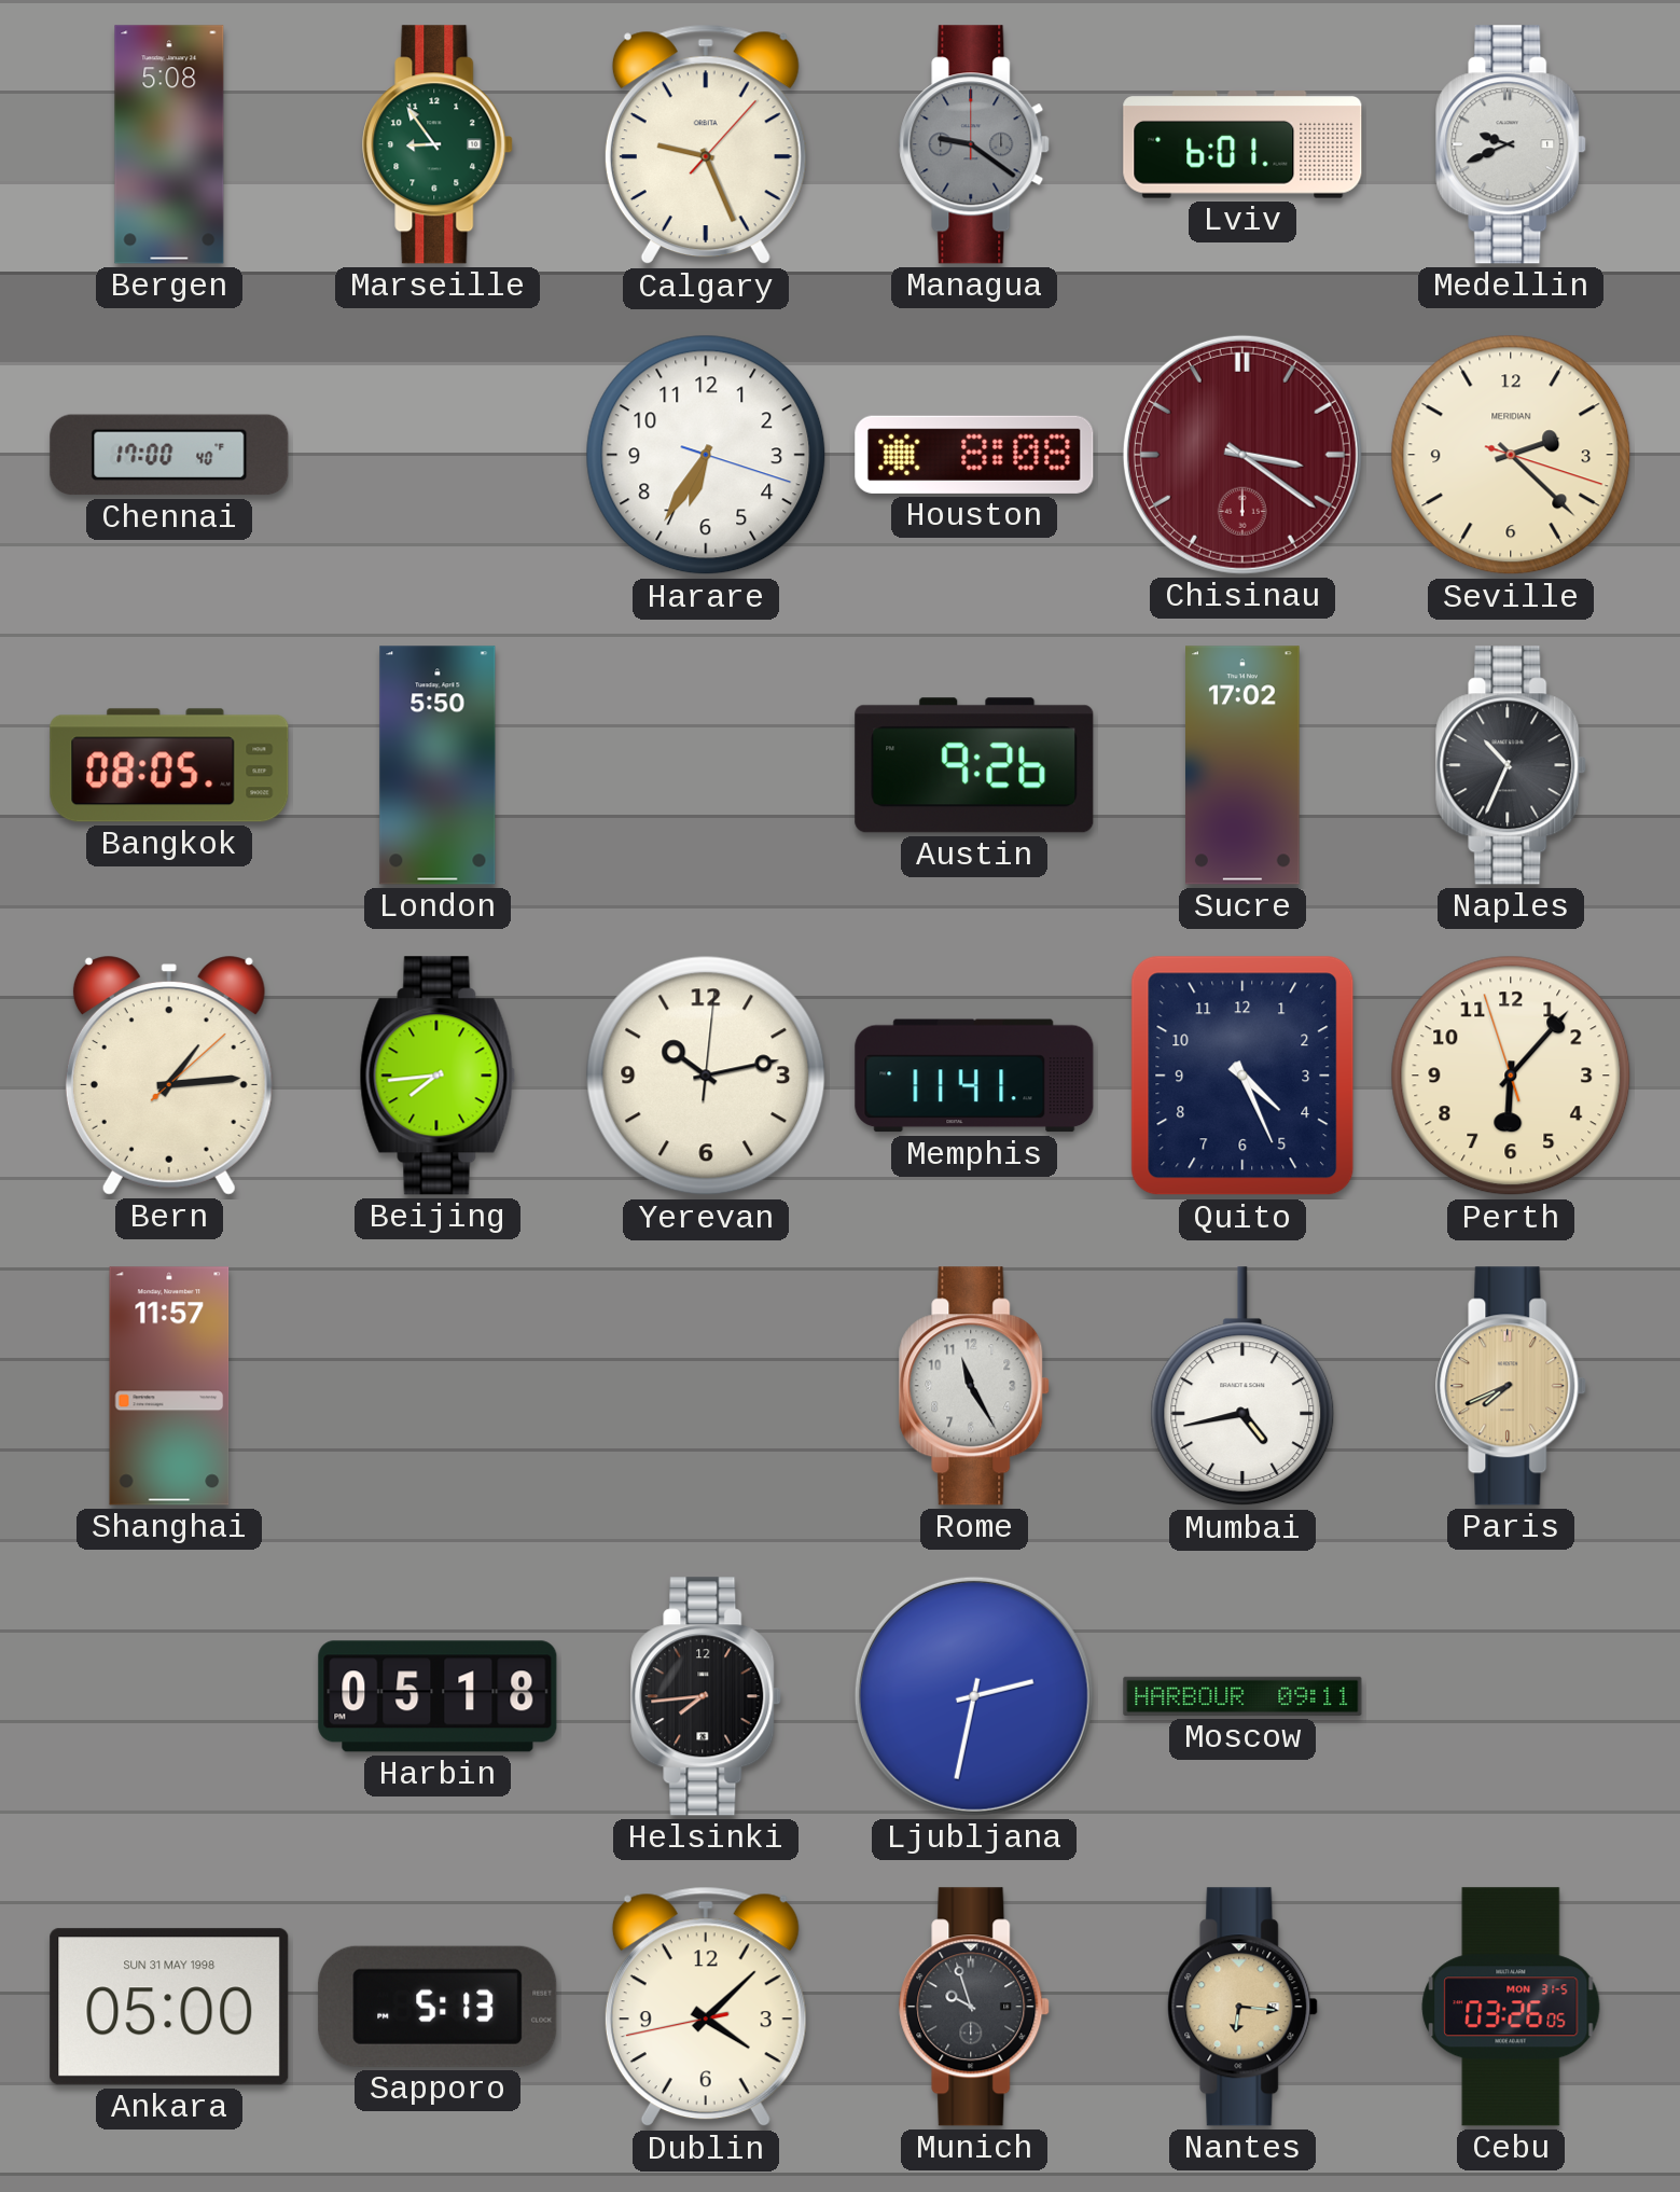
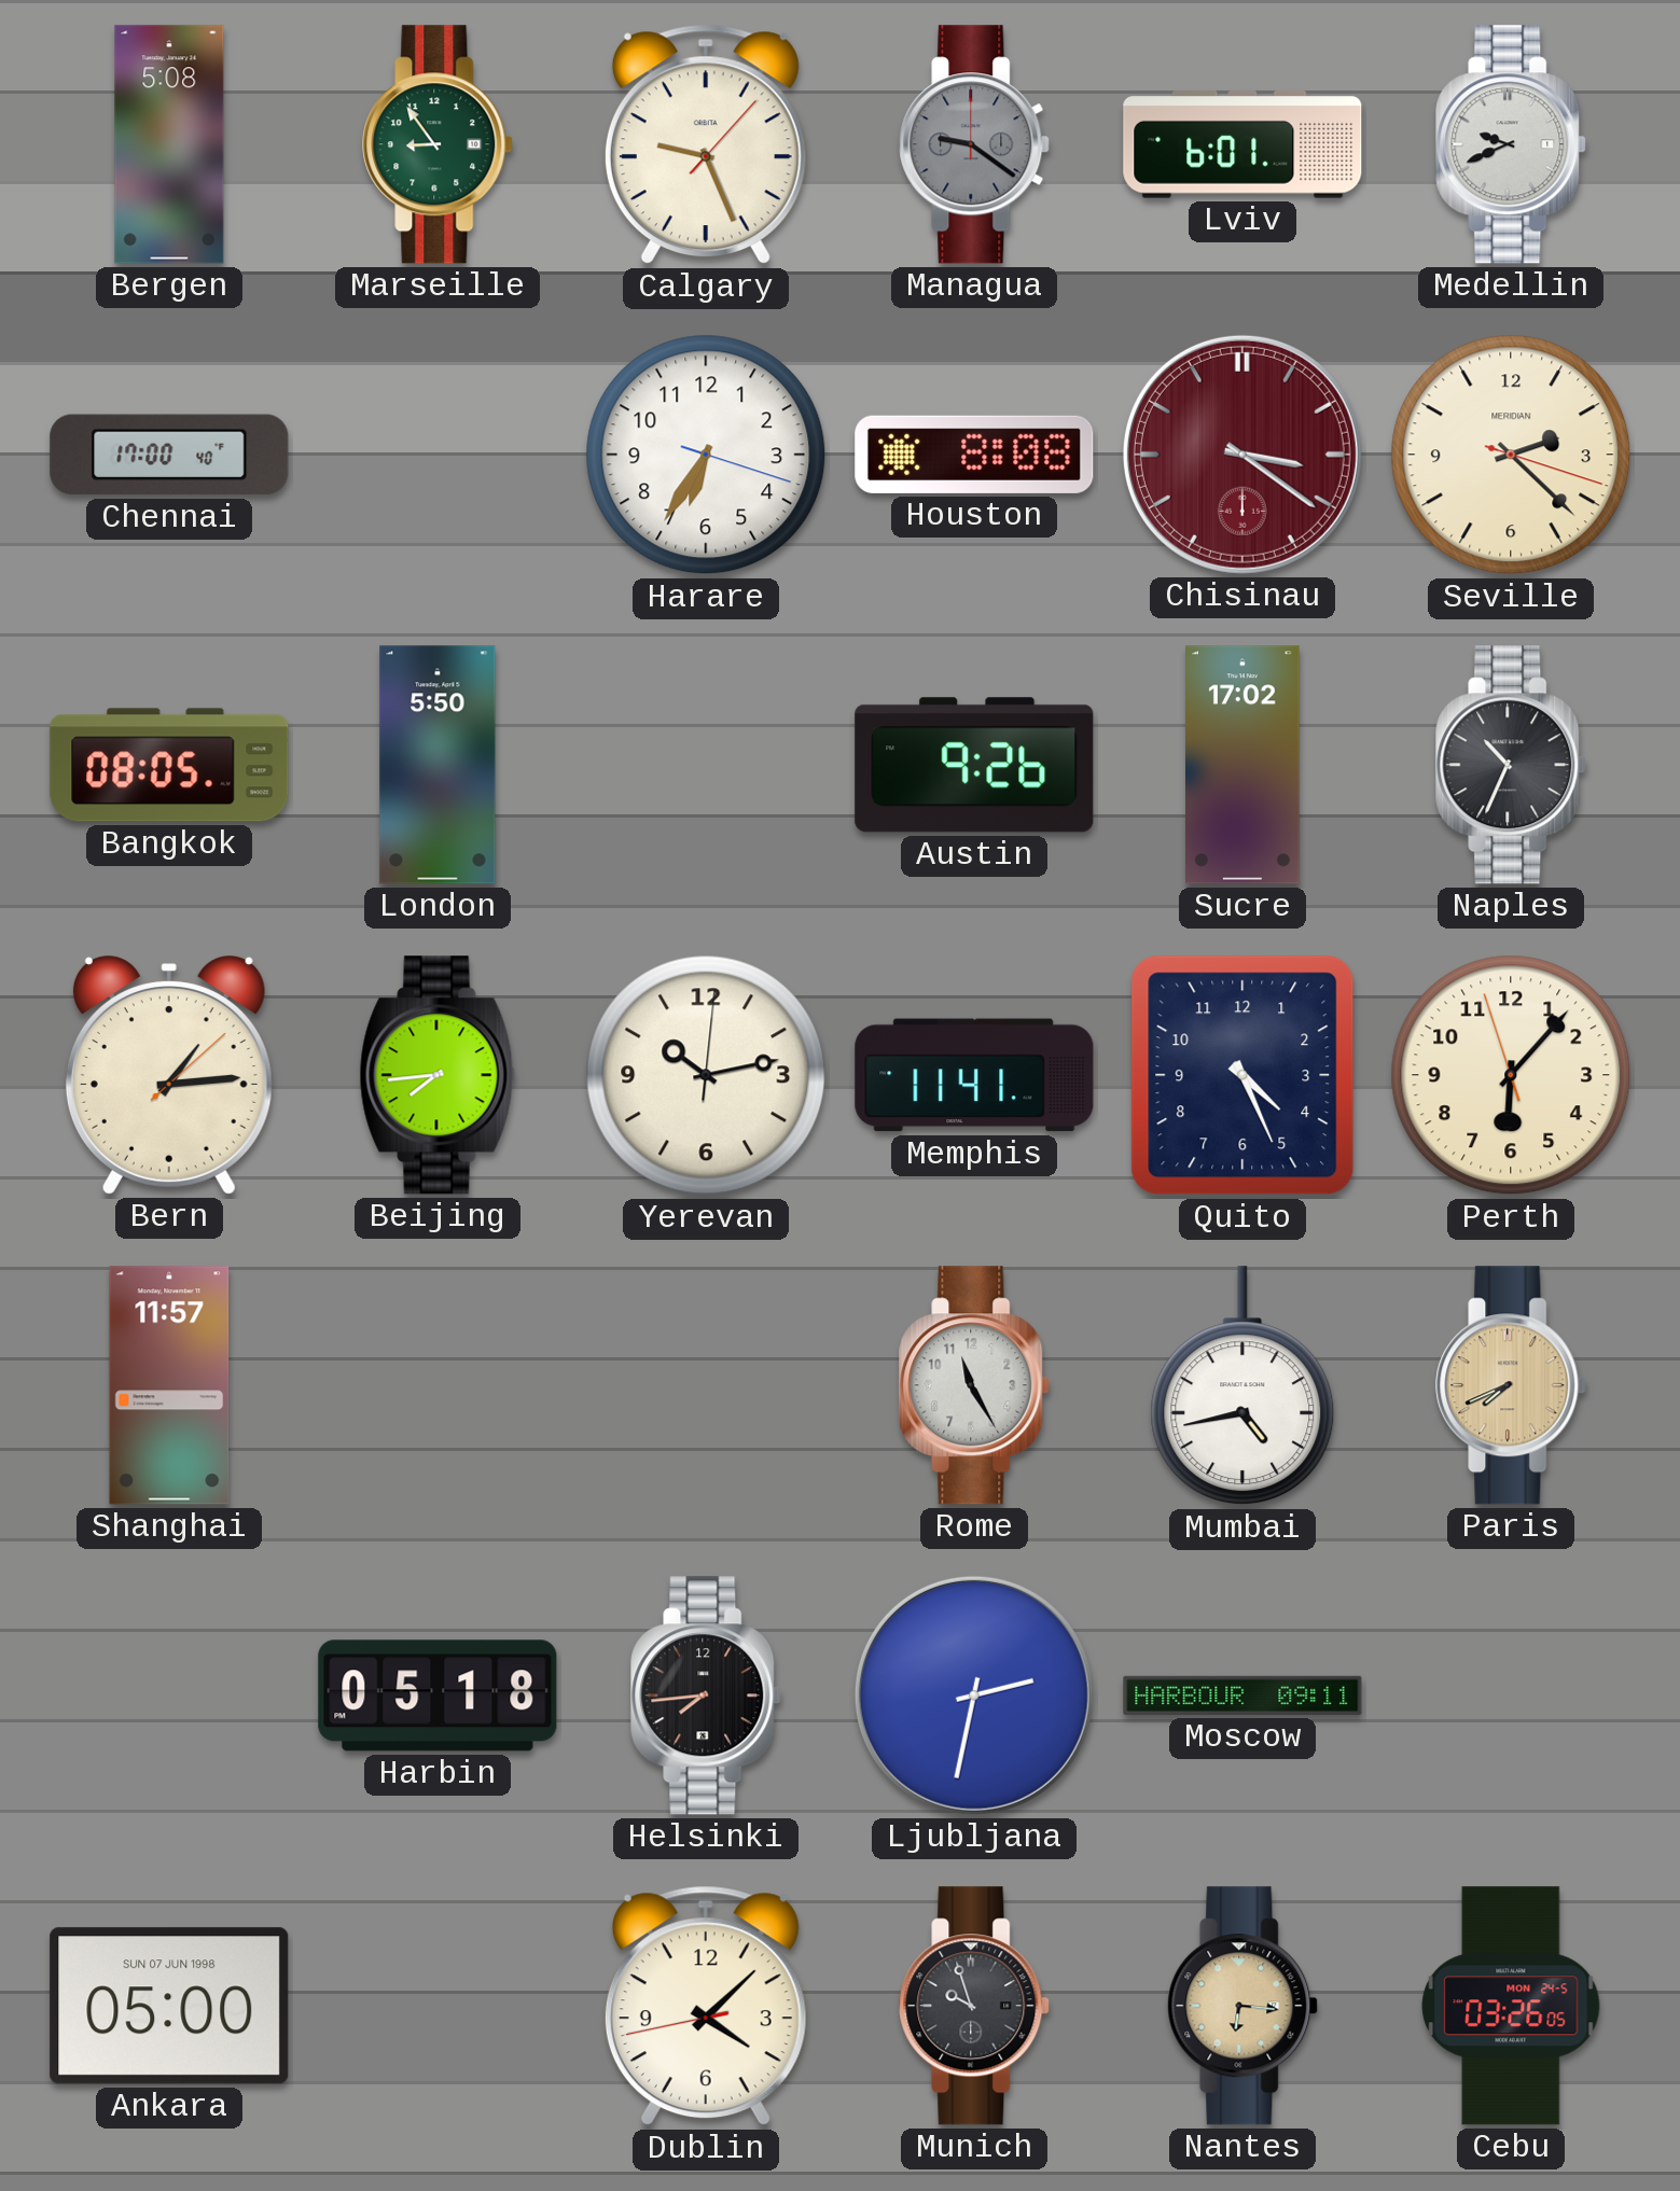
Ankara date: SUN 31 MAY 1998 -> SUN 07 JUN 1998 (169, 2006)
Sapporo: 5:13 -> none (438, 2007)
Cebu date: MON 31-5 -> MON 24-5 (1511, 2006)
